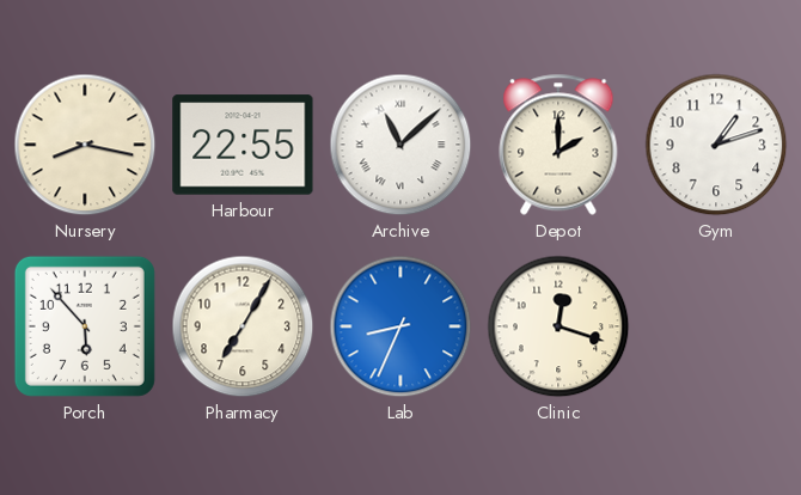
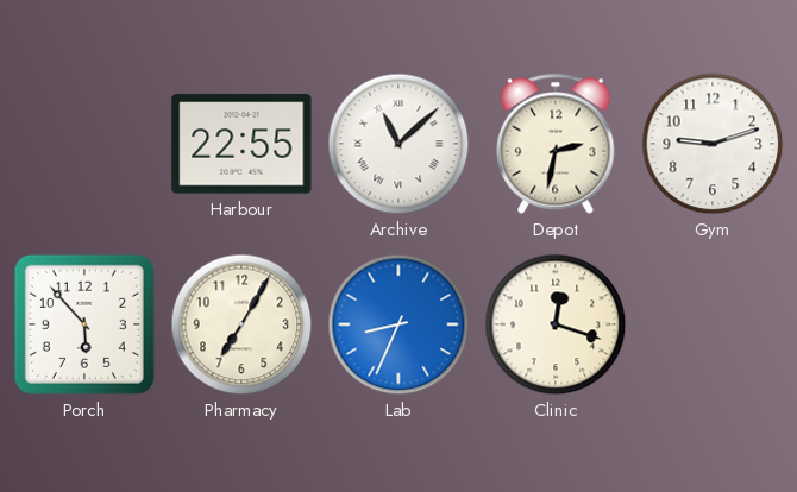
Nursery: 8:17 -> none (85, 145)
Depot: 2:00 -> 2:32 (556, 144)
Gym: 1:12 -> 9:12 (713, 144)
